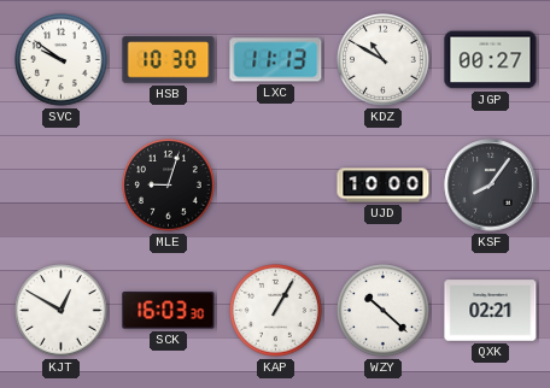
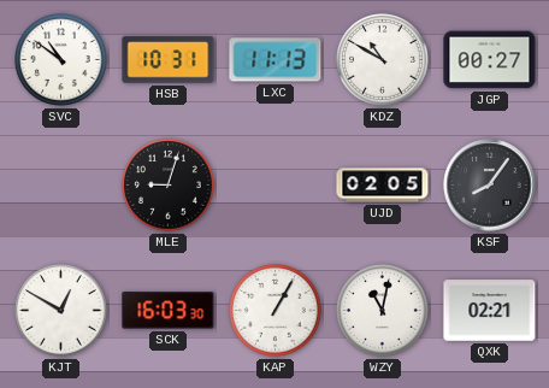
SVC: 9:51 -> 10:51 (61, 60)
HSB: 10:30 -> 10:31 (169, 60)
UJD: 10:00 -> 02:05 (383, 186)
WZY: 10:22 -> 11:02 (383, 311)
